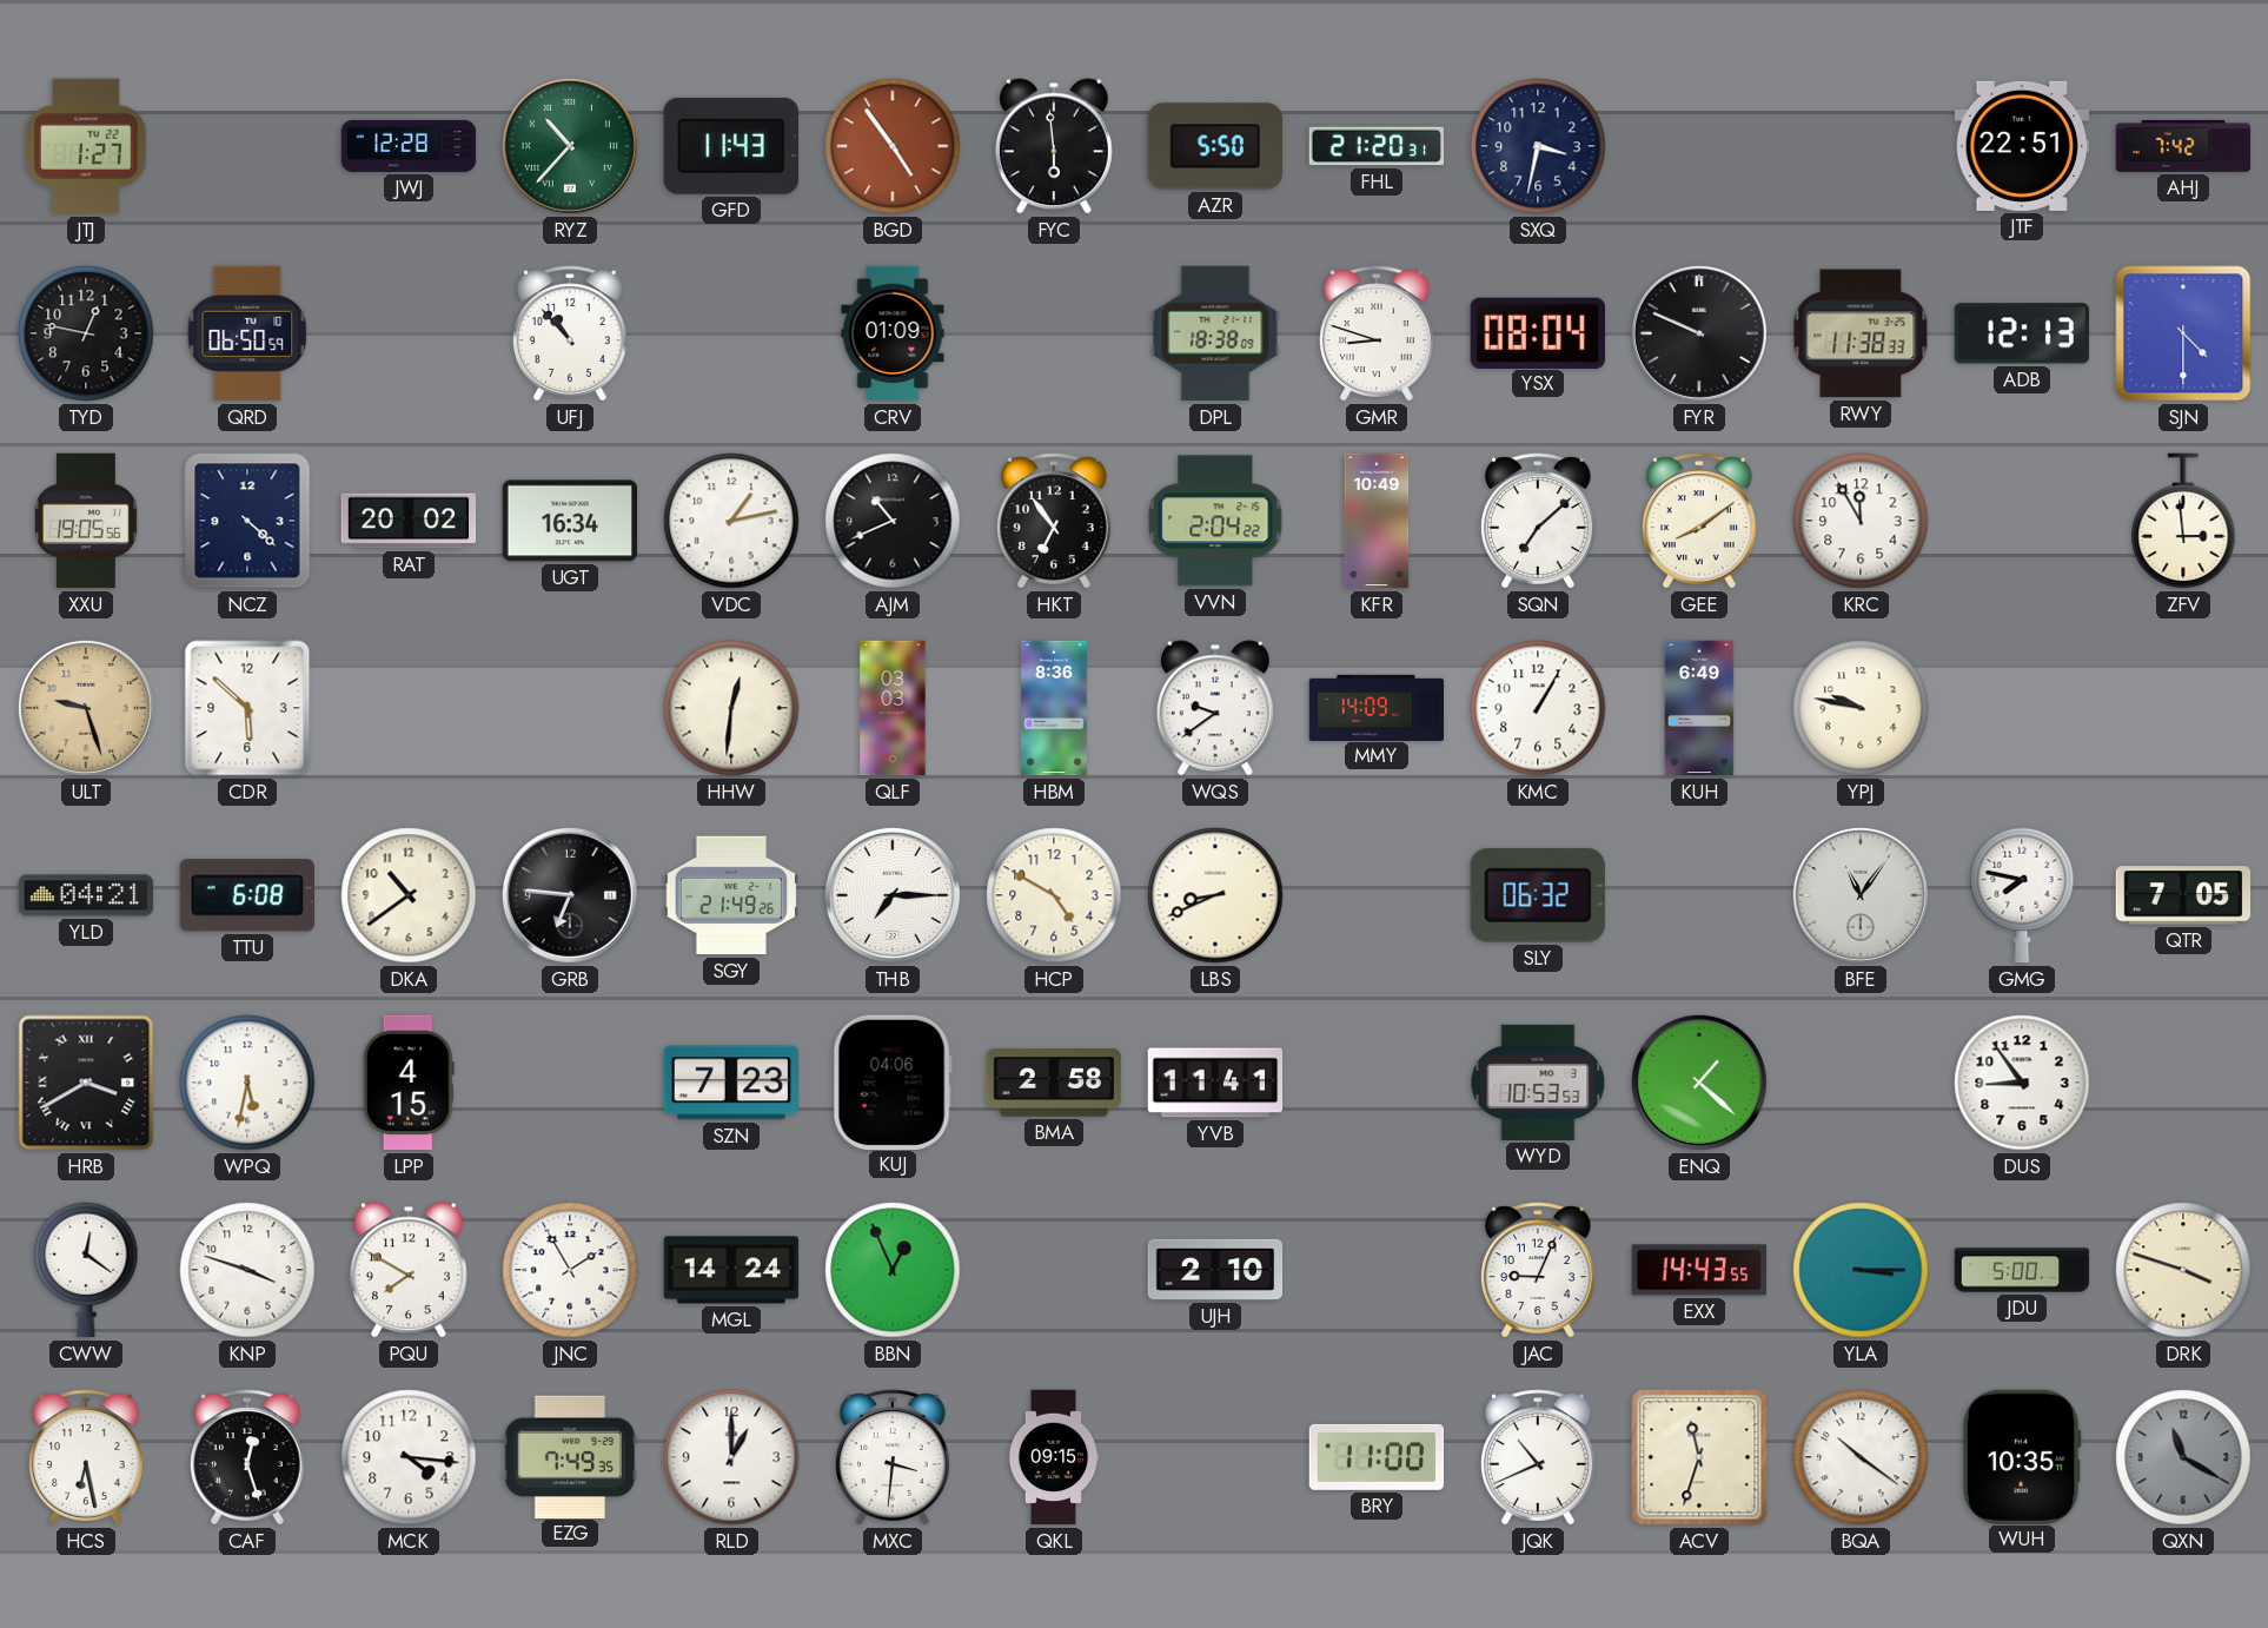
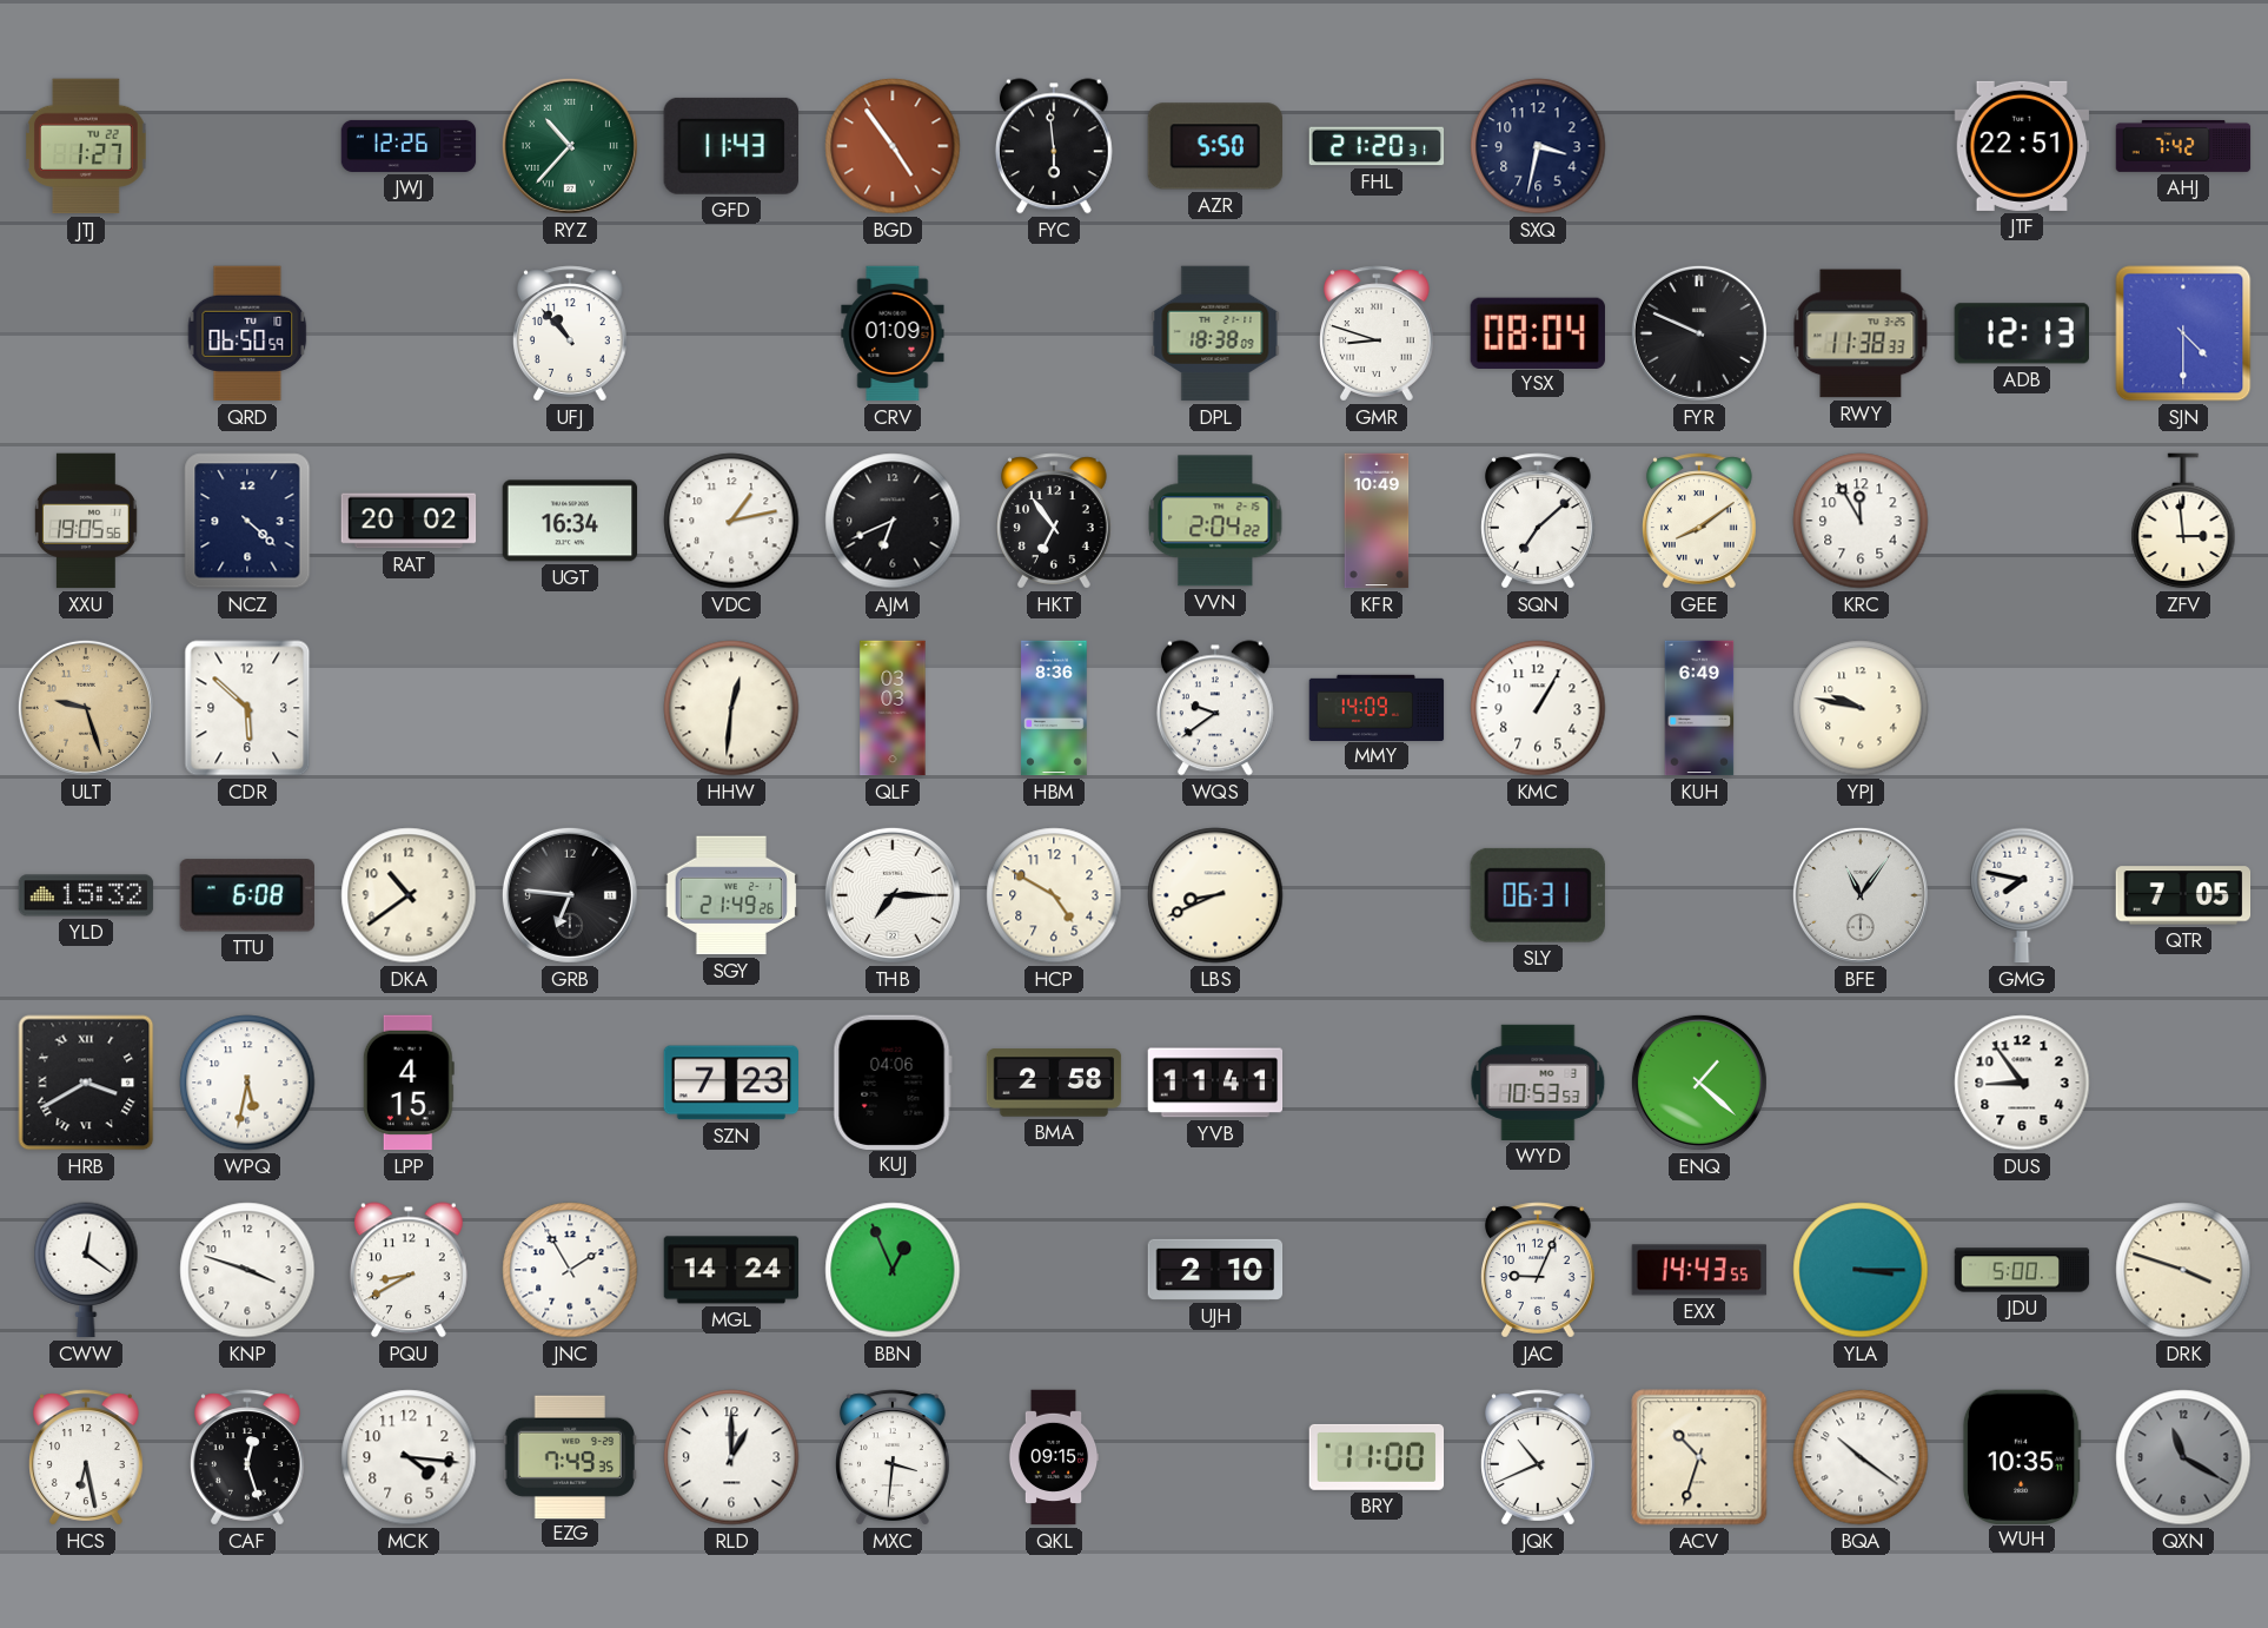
JWJ: 12:28 -> 12:26 (409, 146)
TYD: 12:47 -> none (86, 333)
AJM: 10:41 -> 6:41 (893, 521)
YLD: 04:21 -> 15:32 (86, 895)
SLY: 06:32 -> 06:31 (1538, 895)
PQU: 7:50 -> 8:40 (409, 1270)
ACV: 11:33 -> 10:33 (1699, 1457)
